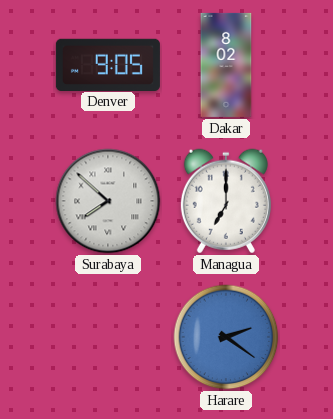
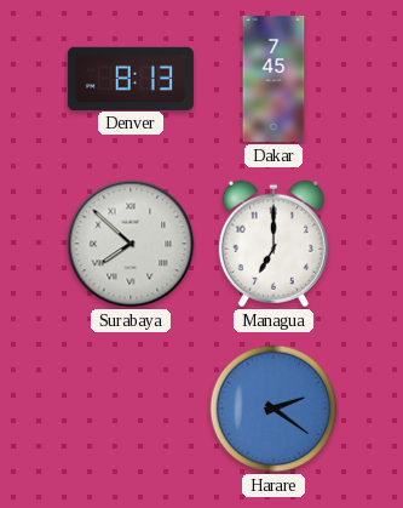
Denver: 9:05 -> 8:13 (131, 78)
Dakar: 8:02 -> 7:45 (274, 79)
